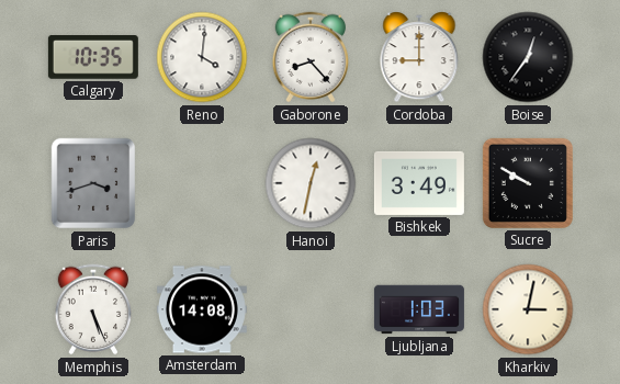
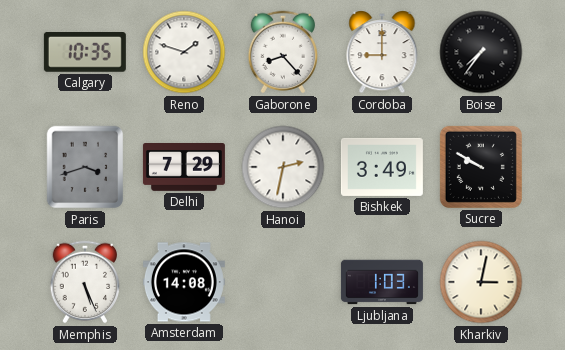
Reno: 4:01 -> 1:48 (184, 52)
Boise: 12:36 -> 7:36 (481, 52)
Delhi: none -> 7:29 (184, 168)
Hanoi: 12:32 -> 2:32 (283, 167)
